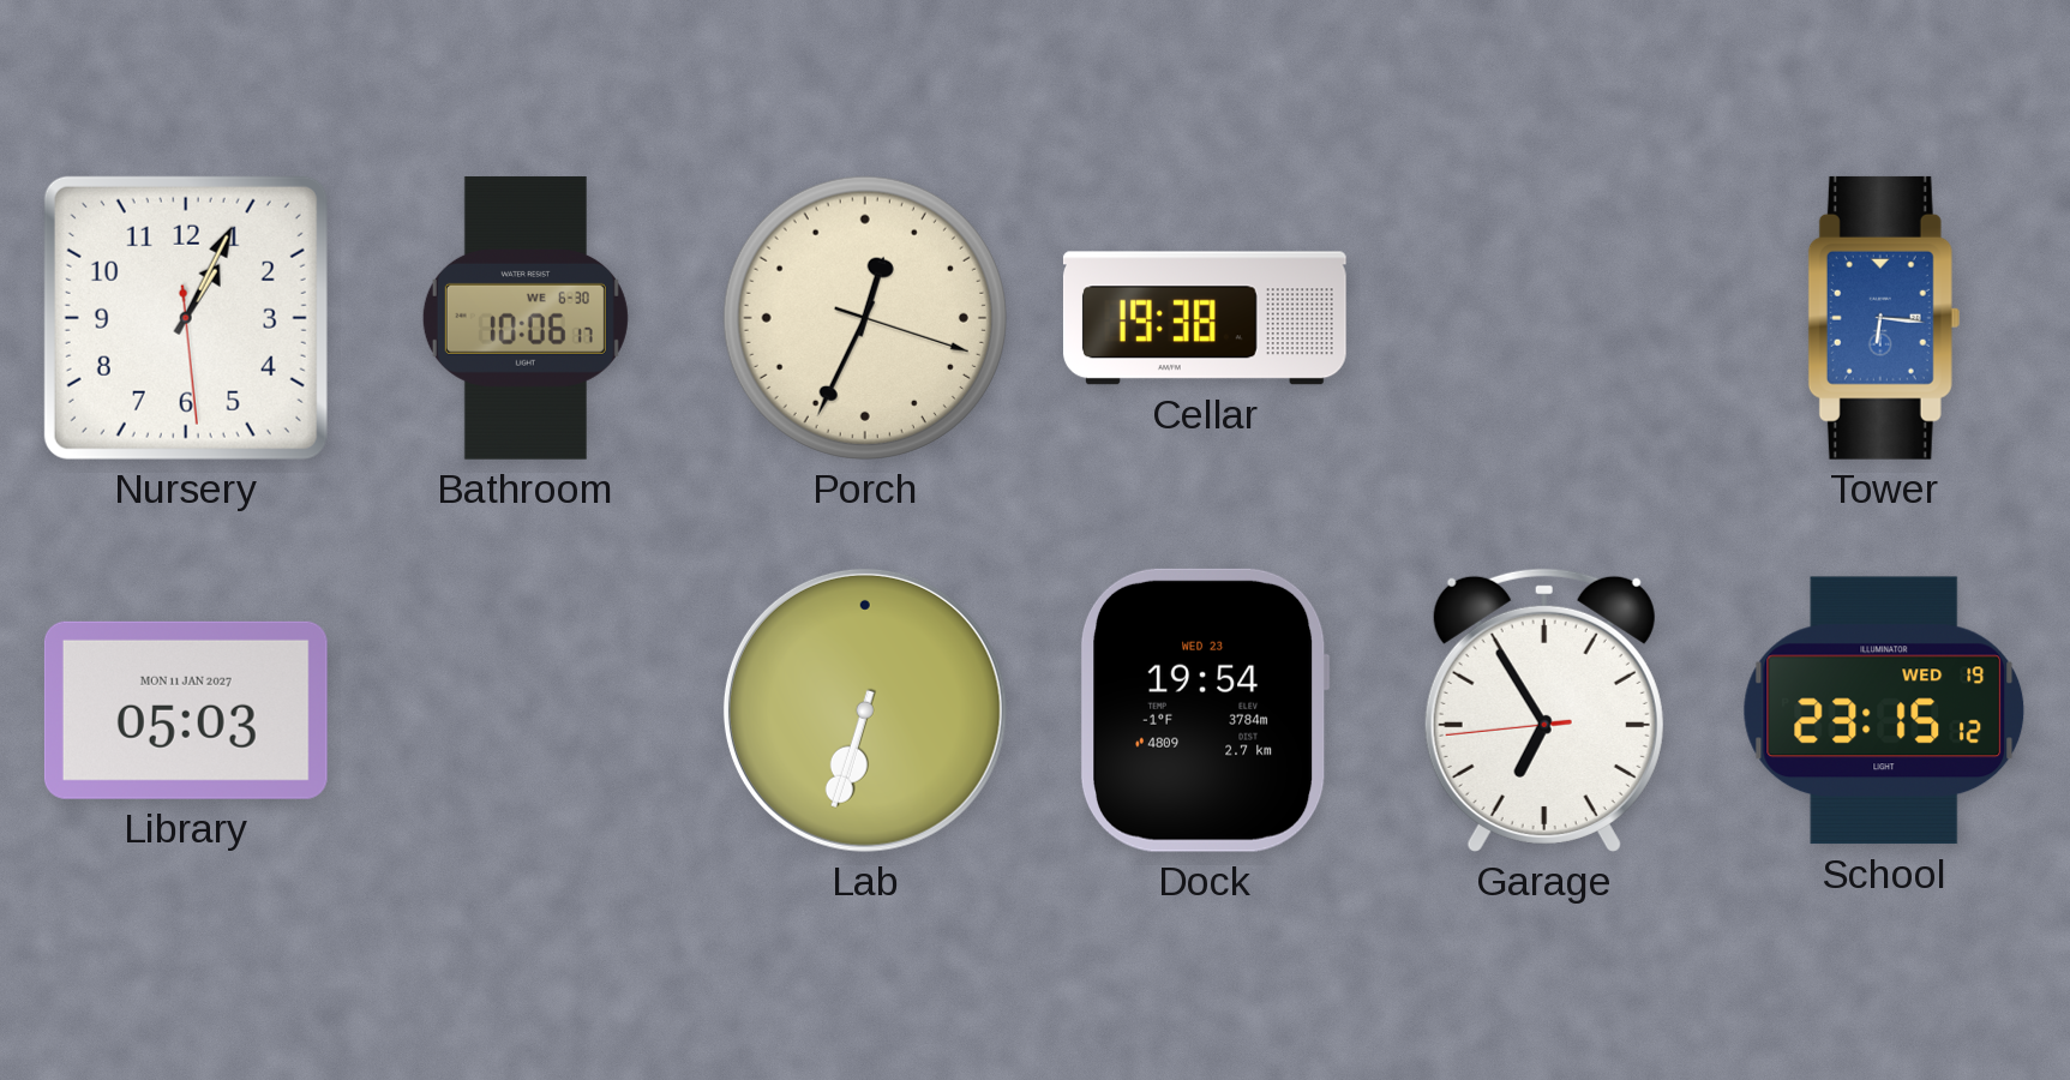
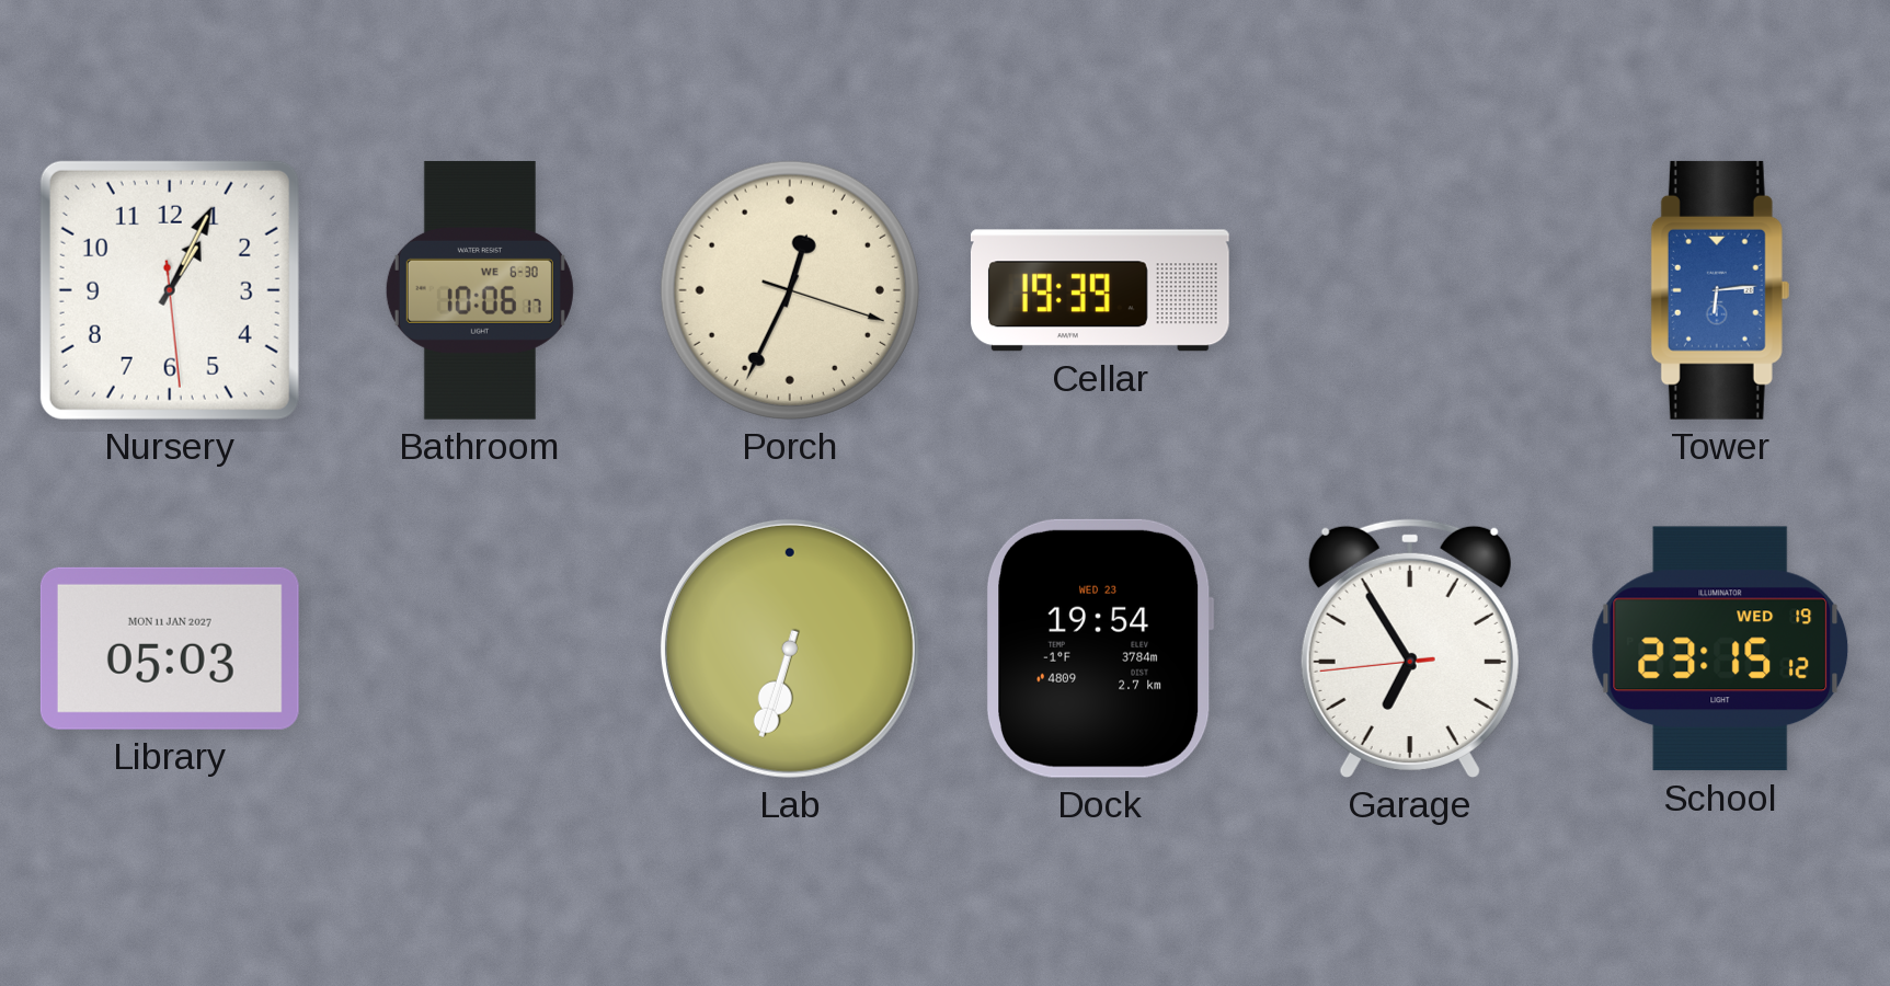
Cellar: 19:38 -> 19:39 (1100, 290)
Tower: 6:16 -> 6:14 (1720, 290)
